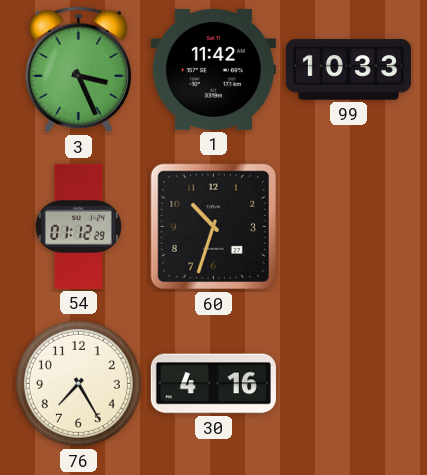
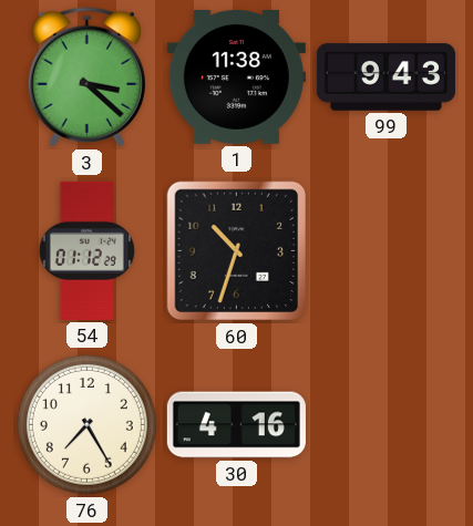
3: 3:26 -> 3:22 (86, 78)
1: 11:42 -> 11:38 (236, 76)
99: 10:33 -> 9:43 (385, 78)
